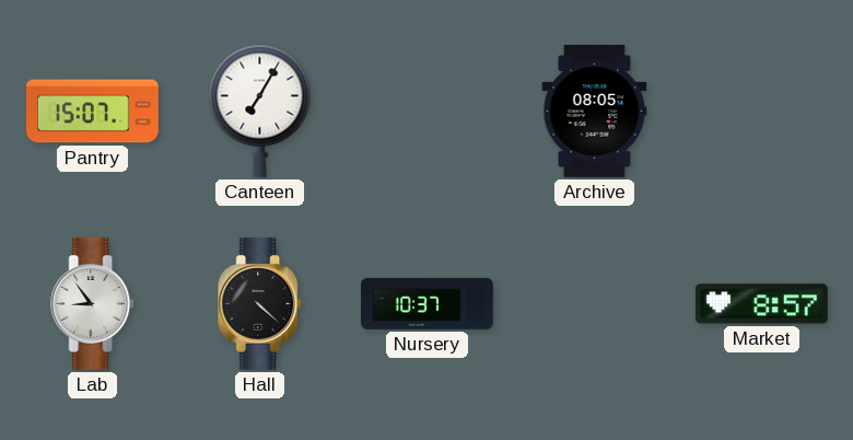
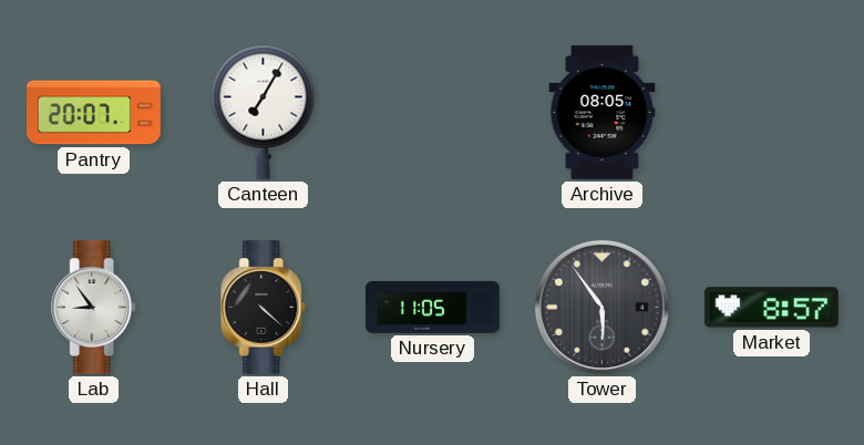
Pantry: 15:07 -> 20:07 (93, 113)
Nursery: 10:37 -> 11:05 (433, 307)
Tower: none -> 5:54 (601, 307)
